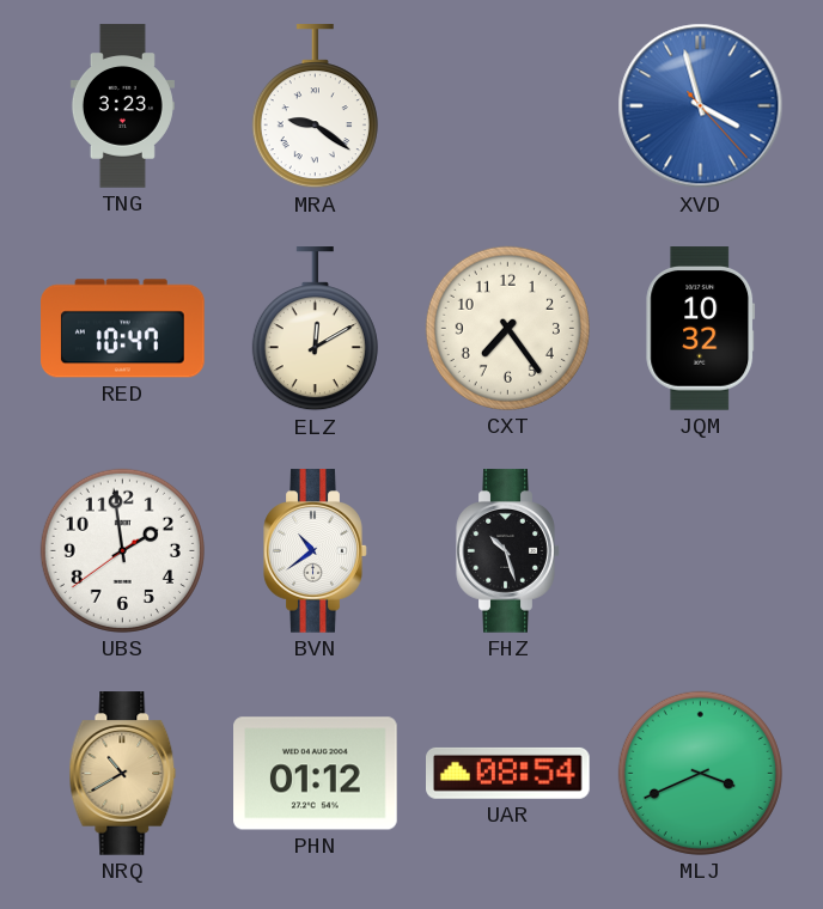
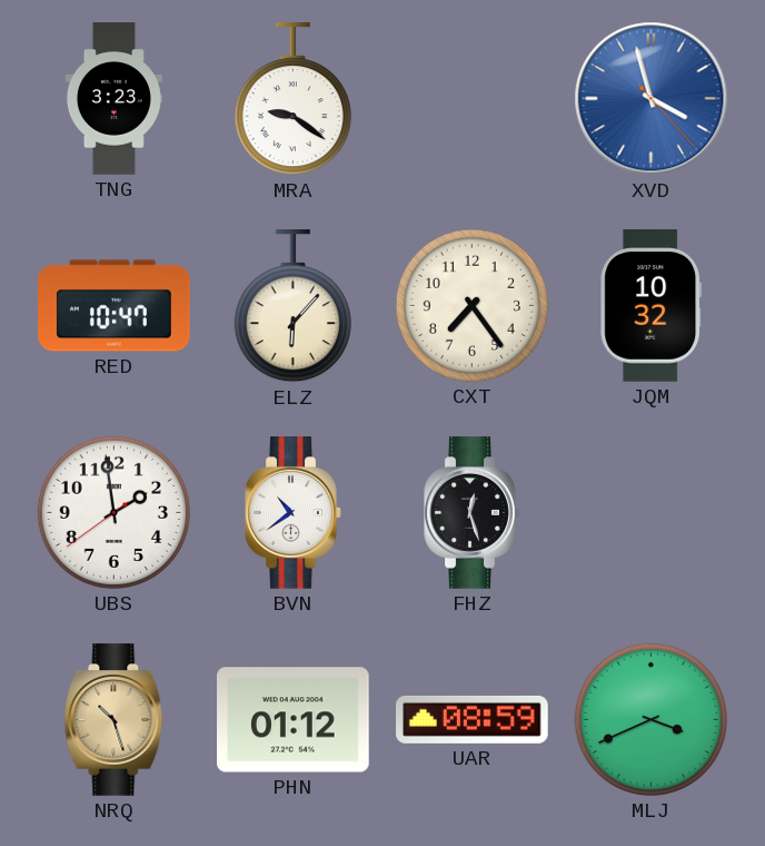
ELZ: 12:10 -> 6:07 (292, 306)
FHZ: 10:27 -> 12:27 (473, 513)
NRQ: 10:40 -> 10:27 (115, 720)
UAR: 08:54 -> 08:59 (473, 719)
